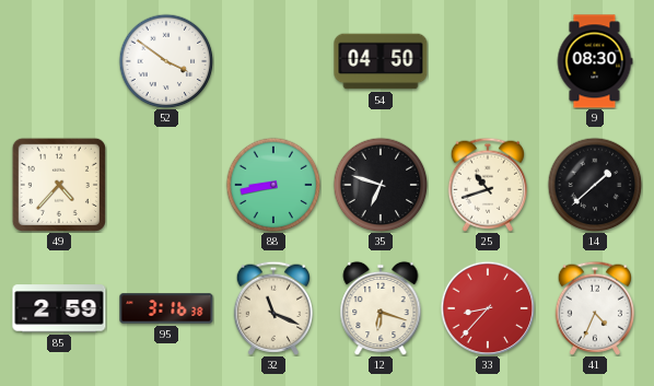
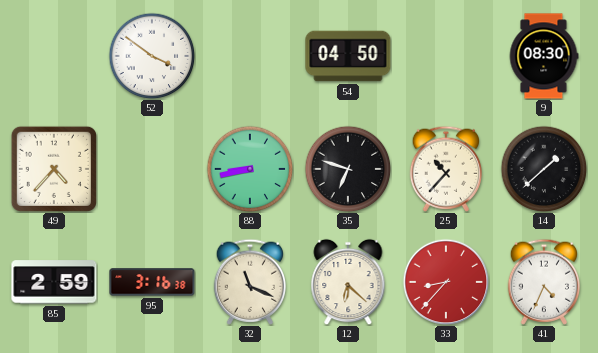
25: 10:42 -> 10:37 (445, 169)
12: 6:18 -> 6:22 (348, 282)
